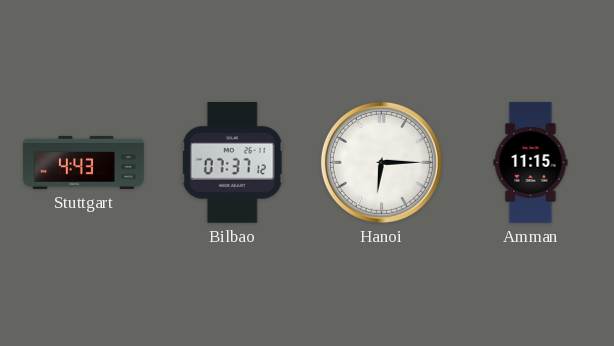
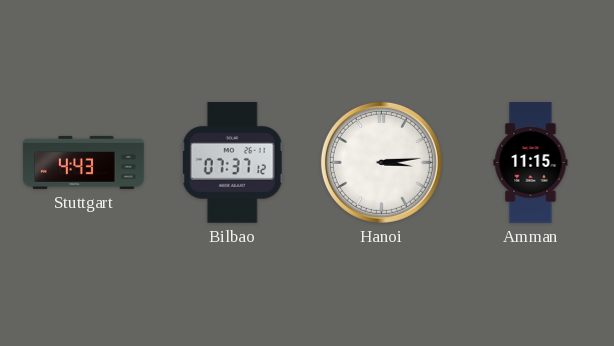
Hanoi: 6:15 -> 3:14 (381, 162)
